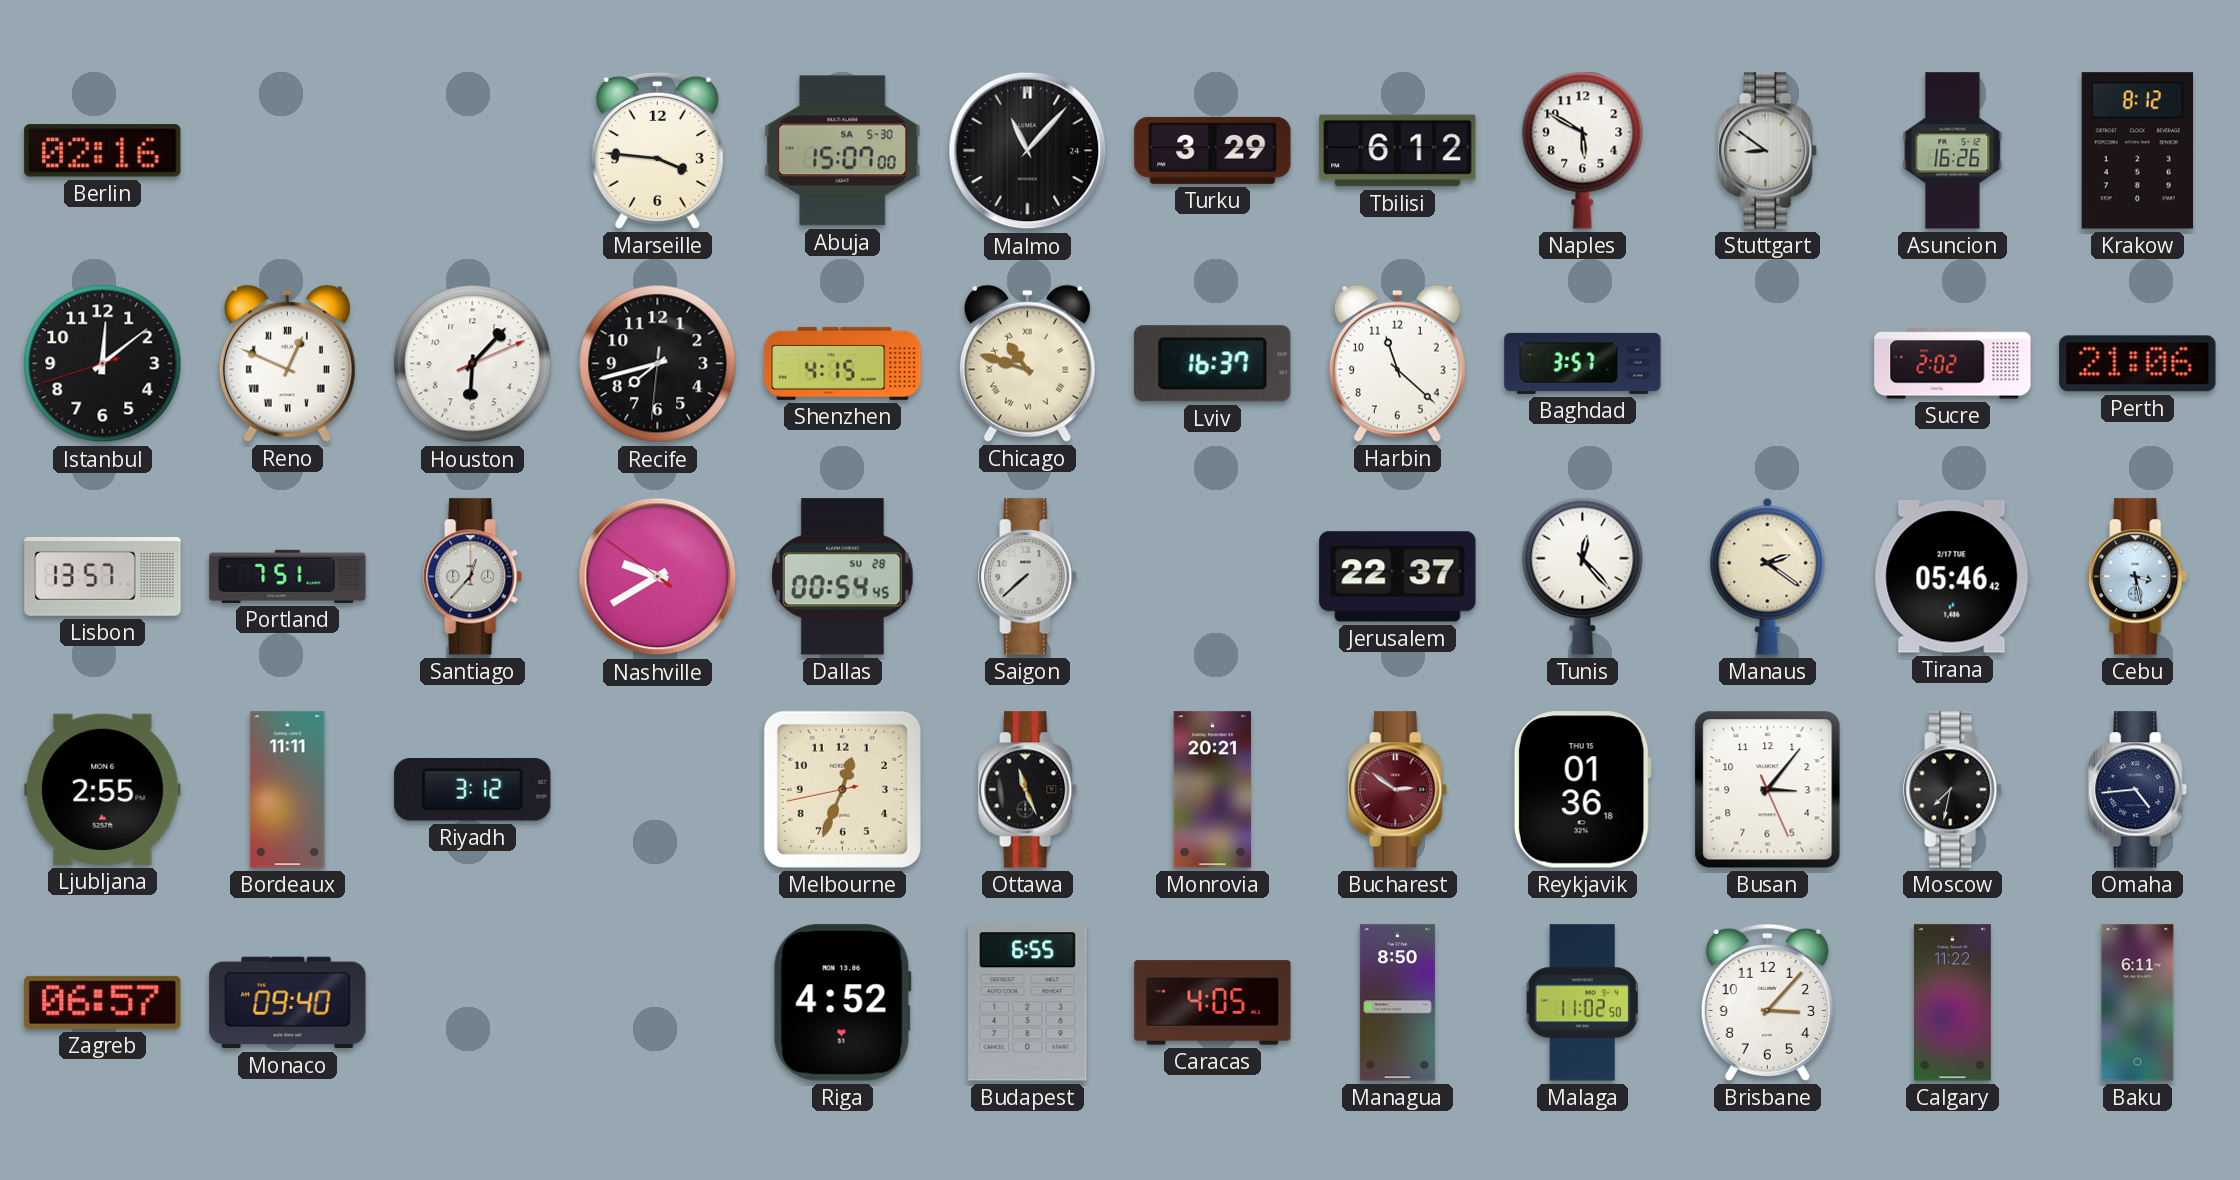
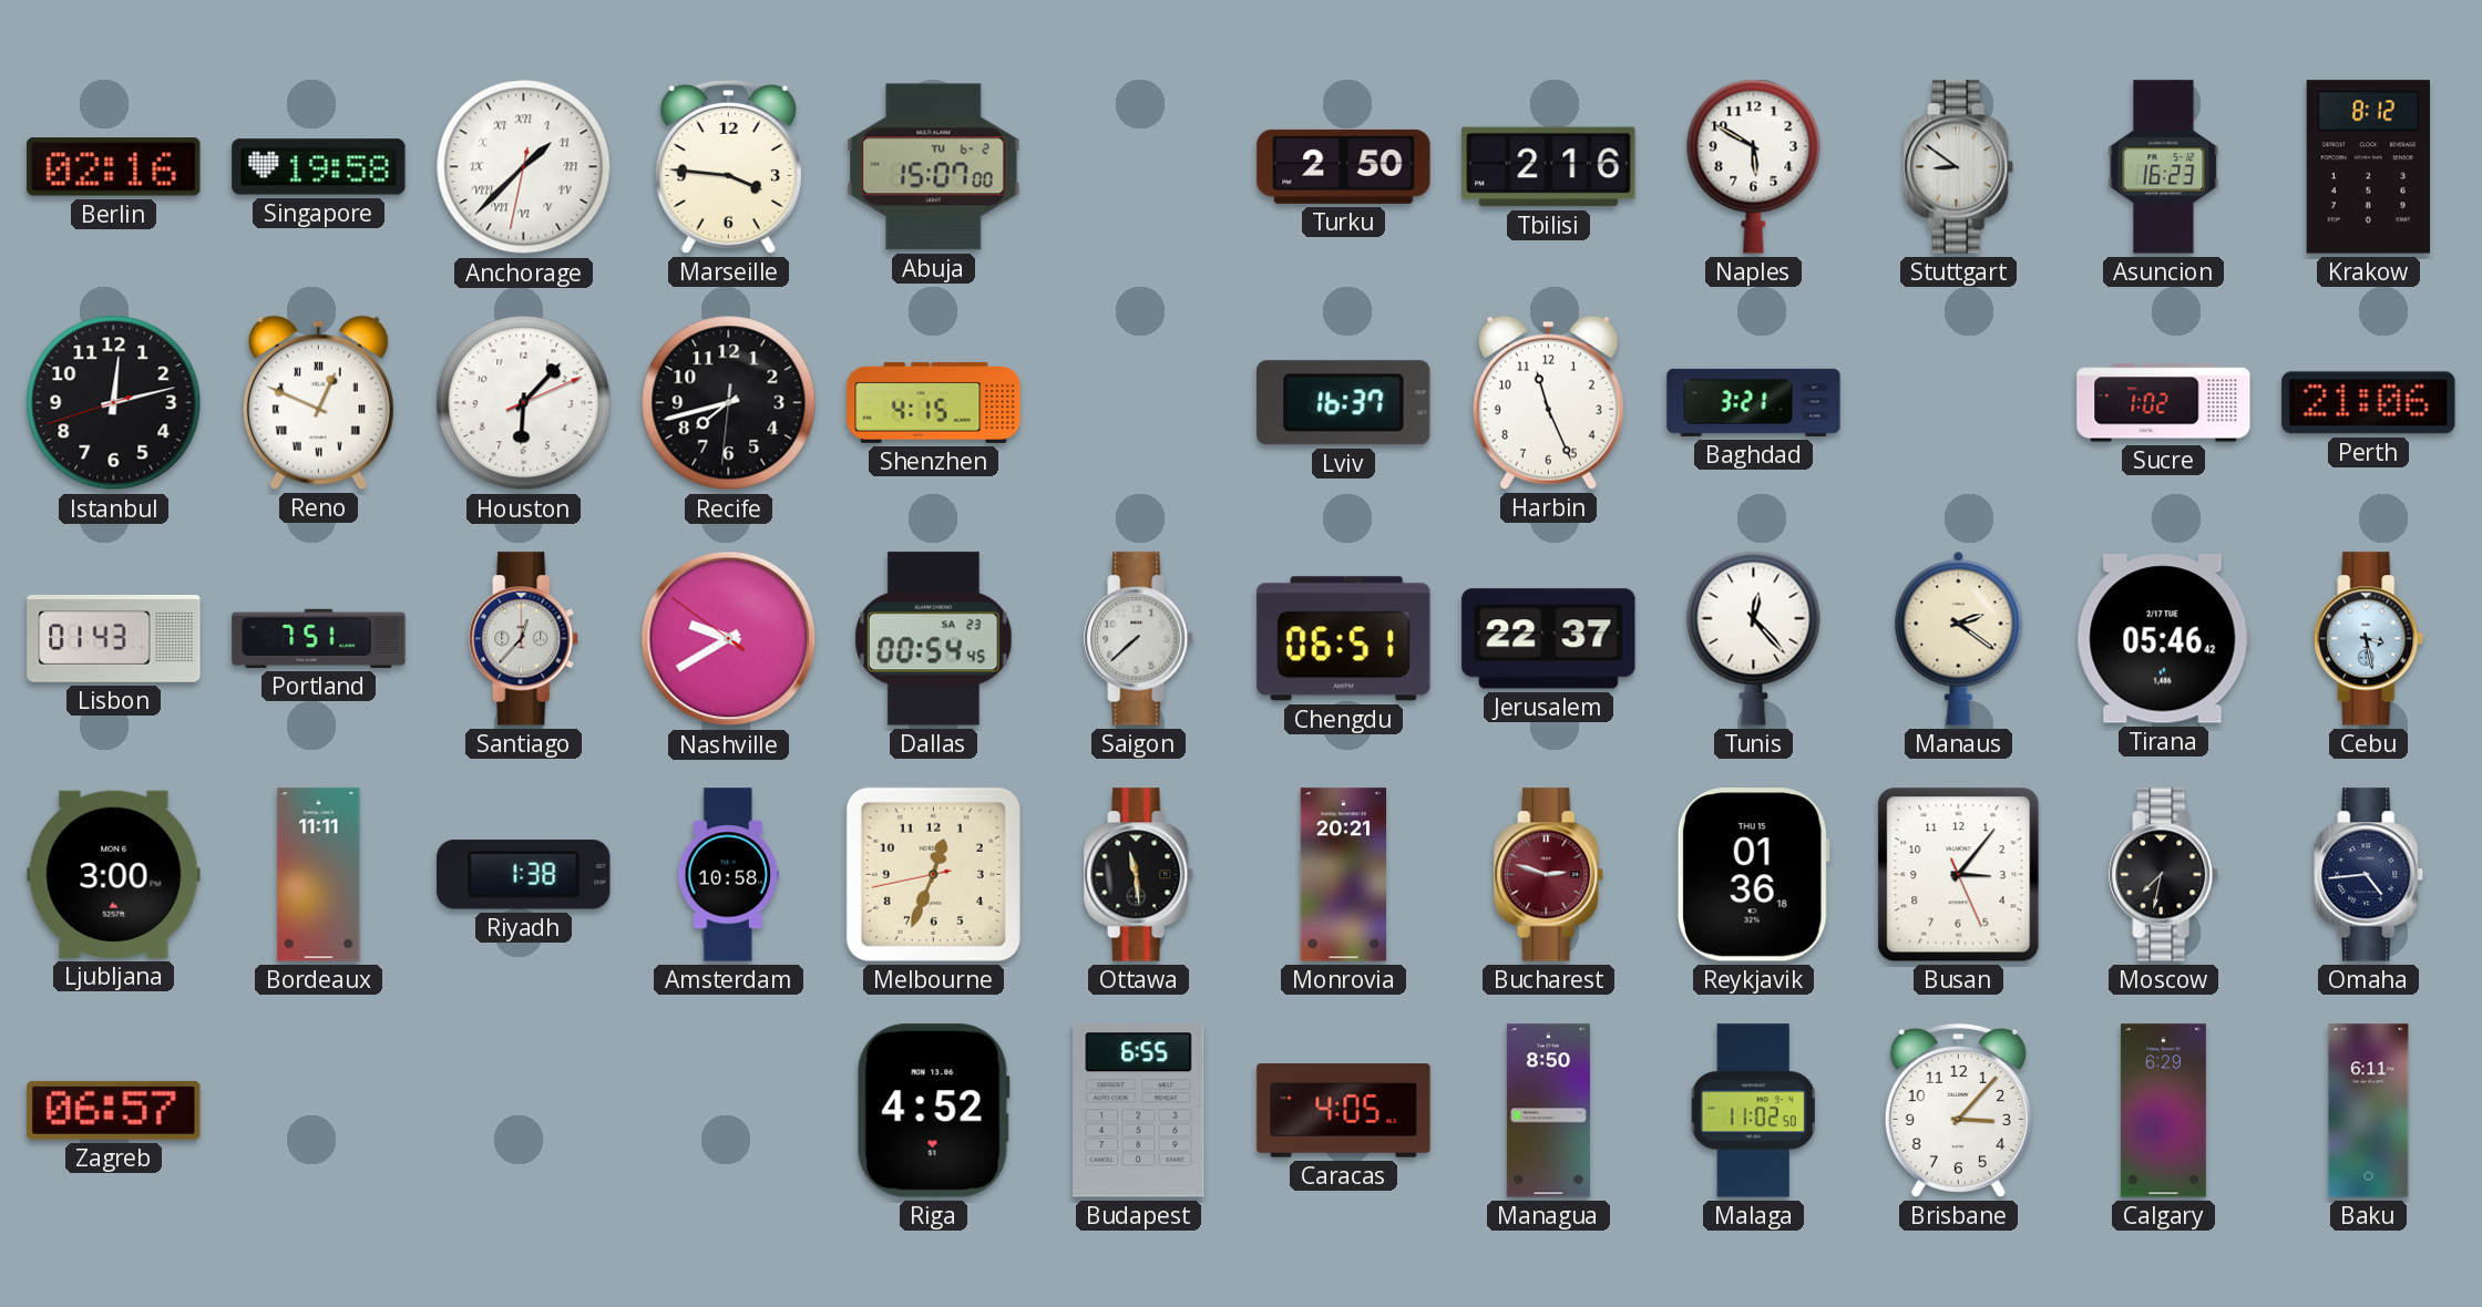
Singapore: none -> 19:58 (319, 167)
Anchorage: none -> 1:37 (524, 167)
Abuja date: SA 5-30 -> TU 6-2 (934, 167)
Malmo: 11:07 -> none (1028, 151)
Turku: 3:29 -> 2:50 (1344, 166)
Tbilisi: 6:12 -> 2:16 (1549, 167)
Asuncion: 16:26 -> 16:23 (2164, 167)
Istanbul: 12:08 -> 12:12 (114, 403)
Chicago: 10:48 -> none (1027, 363)
Harbin: 11:22 -> 11:26 (1548, 402)
Baghdad: 3:57 -> 3:21 (1754, 402)
Sucre: 2:02 -> 1:02 (2164, 403)
Lisbon: 13:57 -> 01:43 (114, 639)
Dallas date: SU 28 -> SA 23 (933, 639)
Chengdu: none -> 06:51 (1344, 639)
Ljubljana: 2:55 -> 3:00 (114, 874)
Riyadh: 3:12 -> 1:38 (524, 875)
Amsterdam: none -> 10:58 (729, 875)
Ottawa: 11:26 -> 11:29 (1139, 875)
Bucharest: 2:51 -> 2:48 (1549, 875)
Monaco: 09:40 -> none (288, 1003)
Calgary: 11:22 -> 6:29 (2163, 1111)
